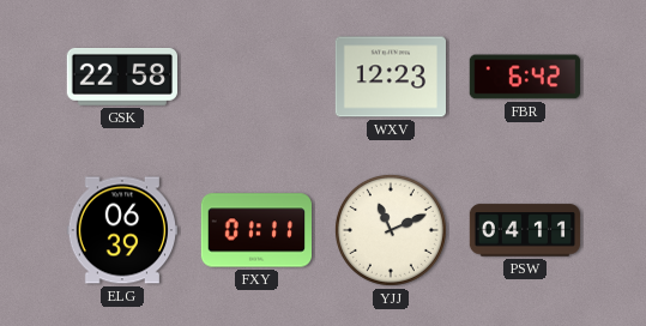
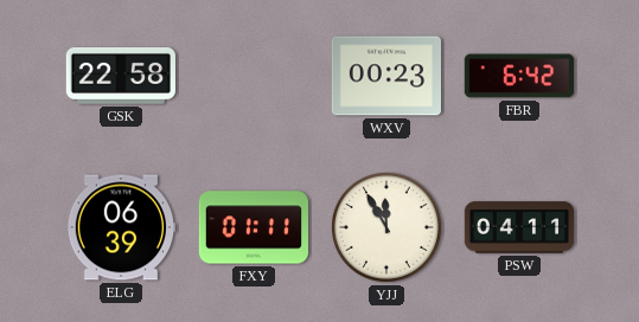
WXV: 12:23 -> 00:23 (385, 76)
YJJ: 11:11 -> 11:55 (386, 227)
